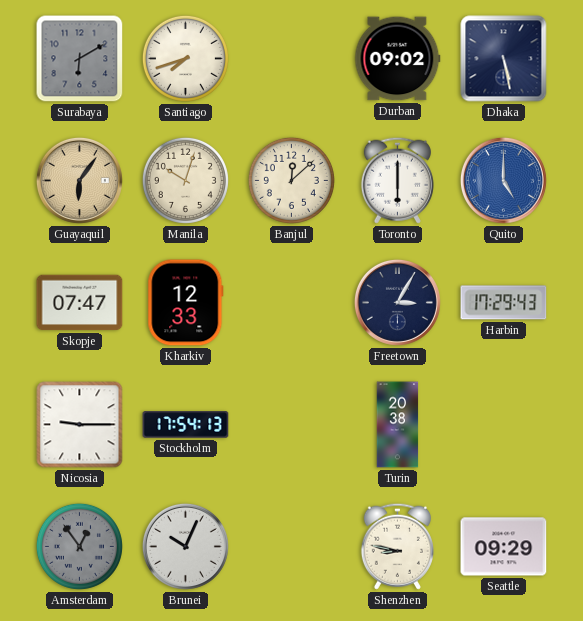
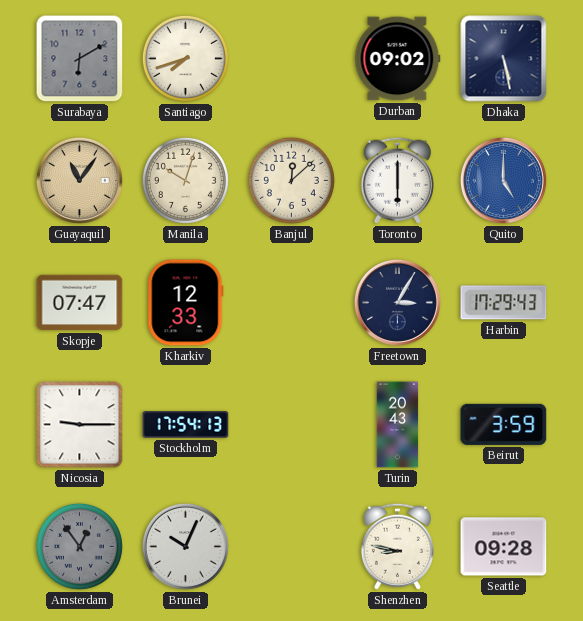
Guayaquil: 6:06 -> 11:06 (79, 180)
Turin: 20:38 -> 20:43 (398, 425)
Beirut: none -> 3:59 (504, 424)
Seattle: 09:29 -> 09:28 (504, 547)
